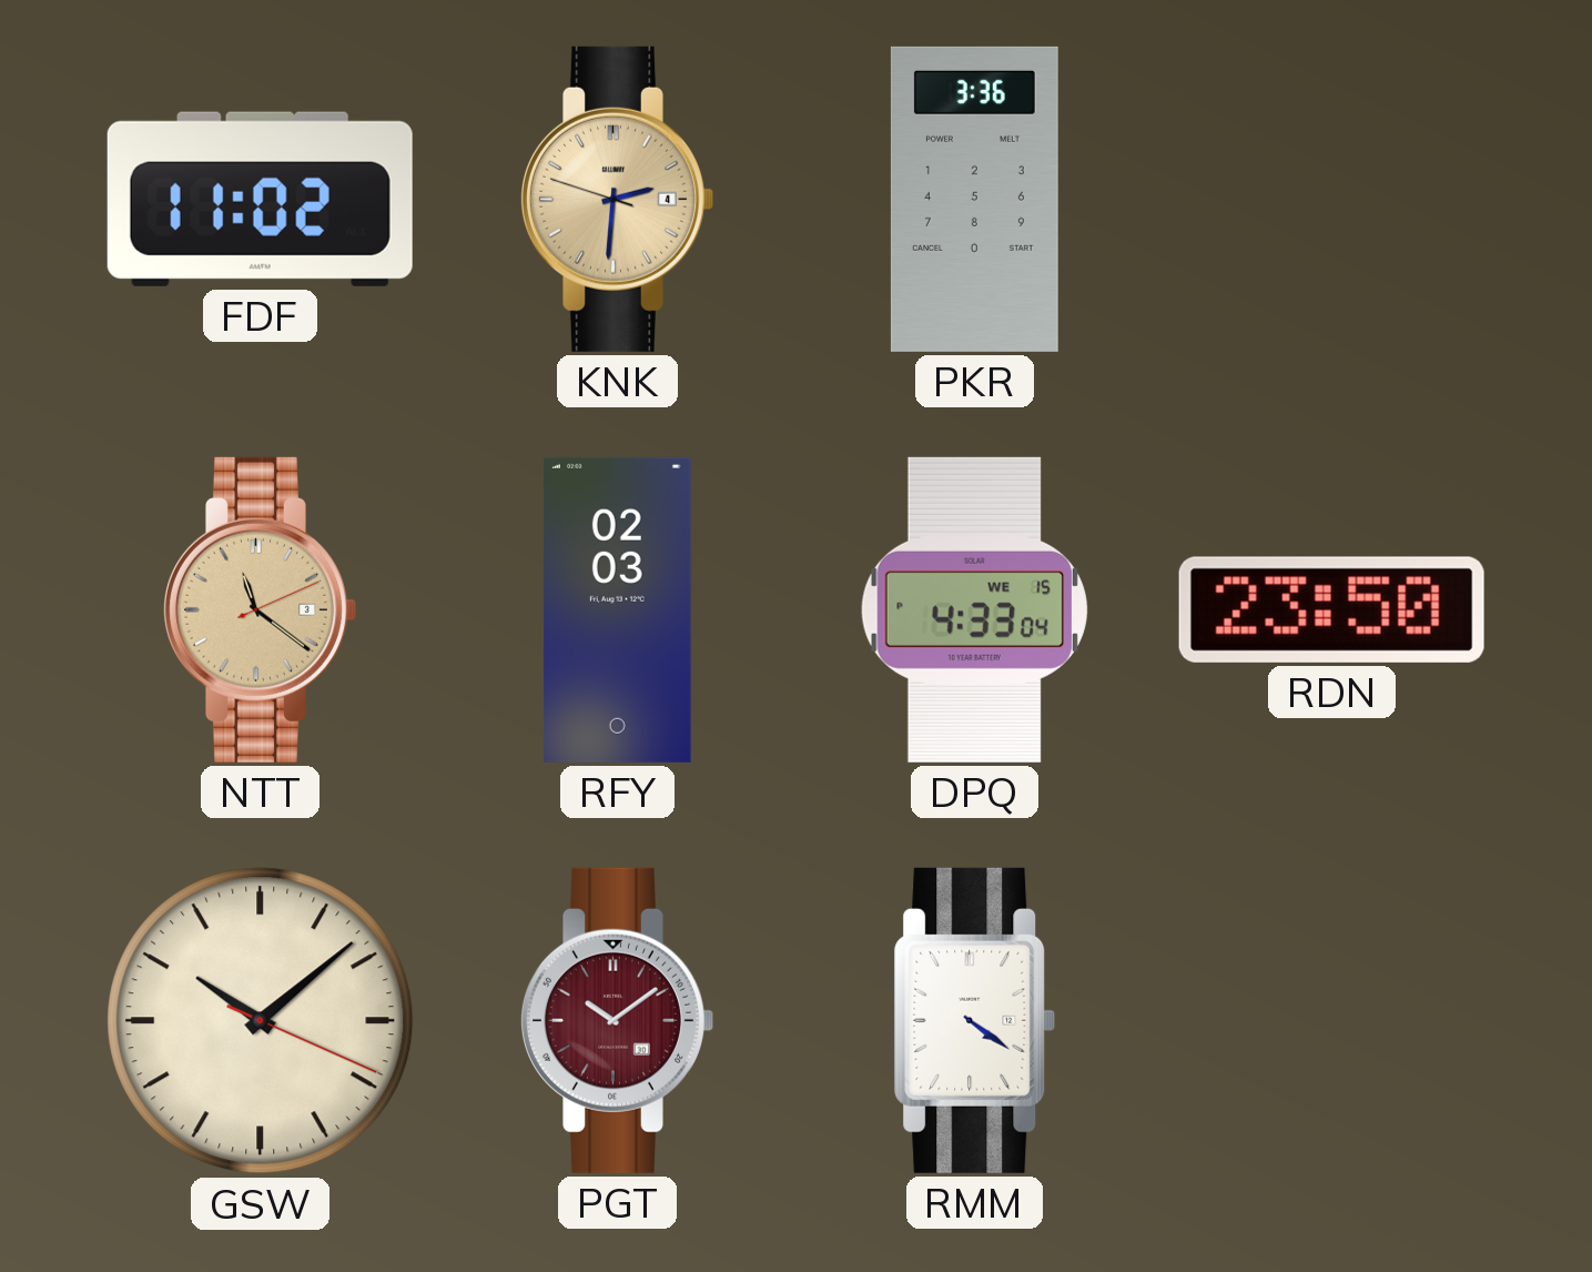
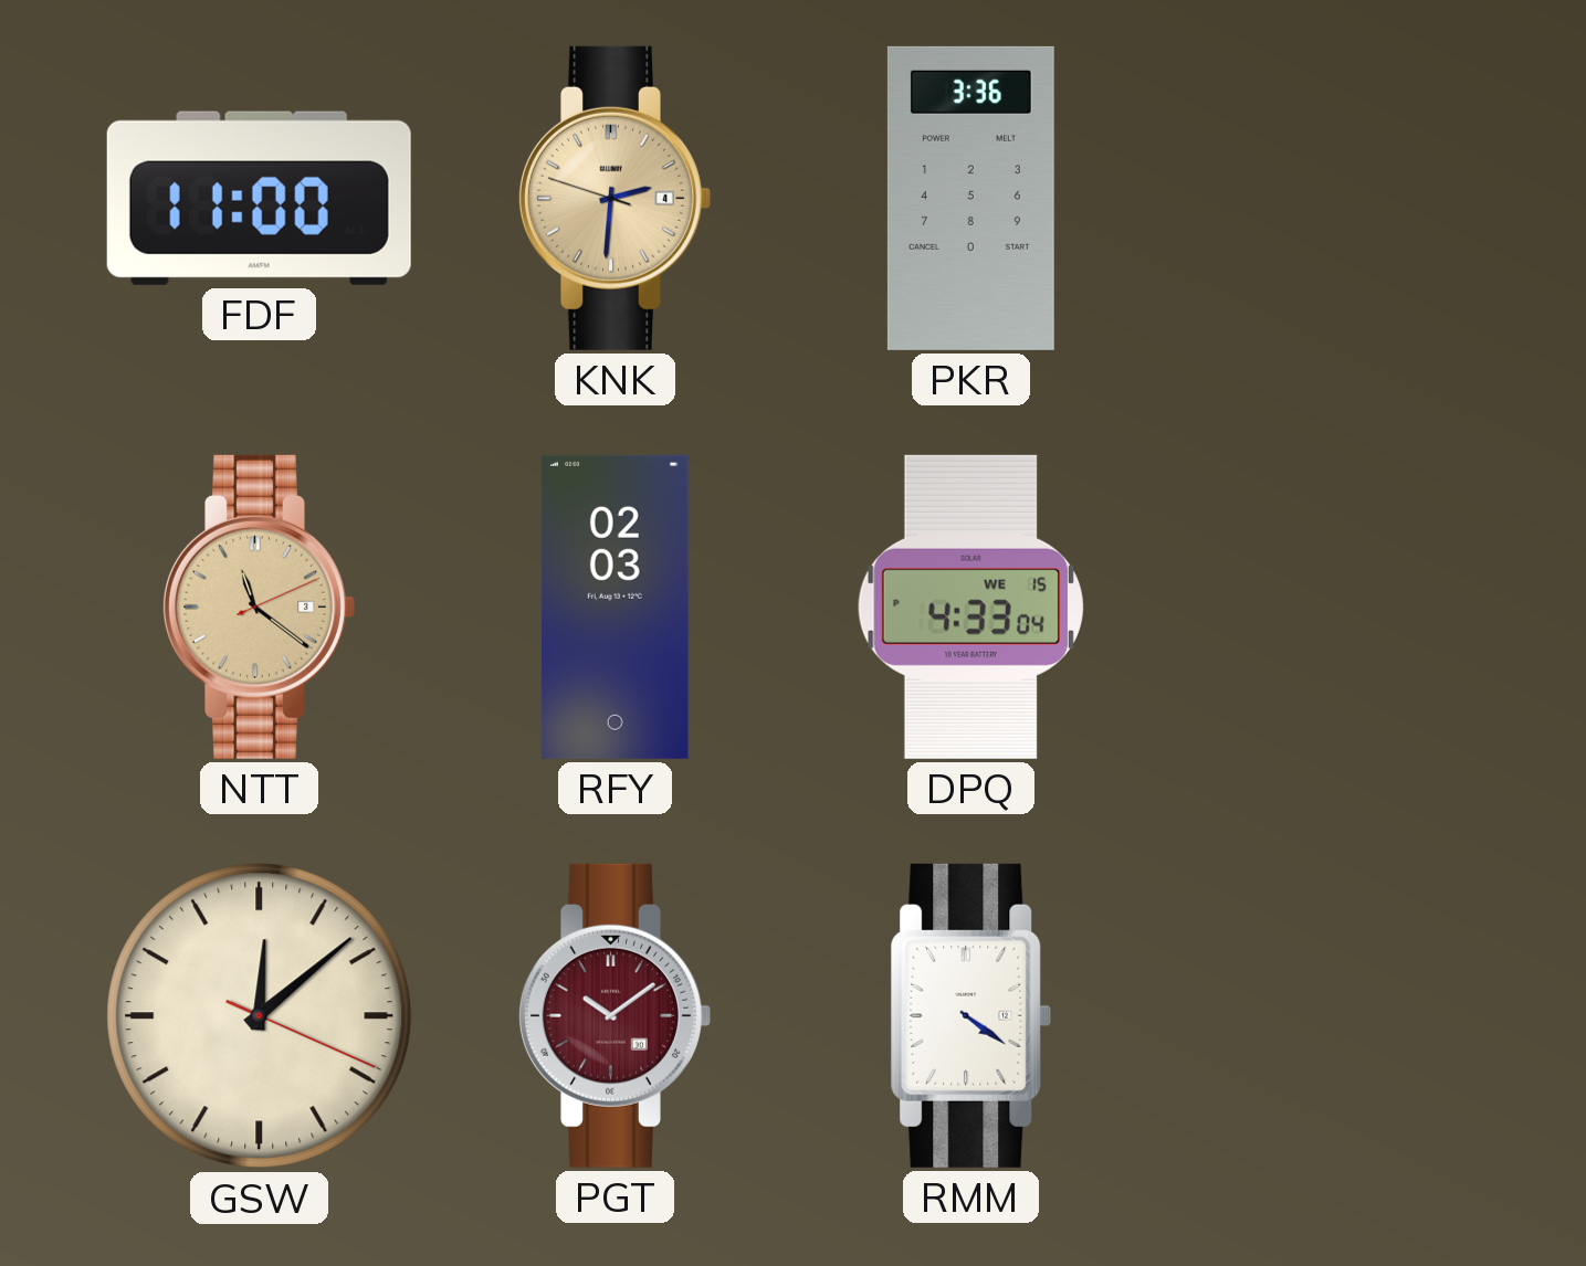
FDF: 11:02 -> 11:00 (259, 198)
RDN: 23:50 -> none (1331, 609)
GSW: 10:08 -> 12:08 (260, 1016)
